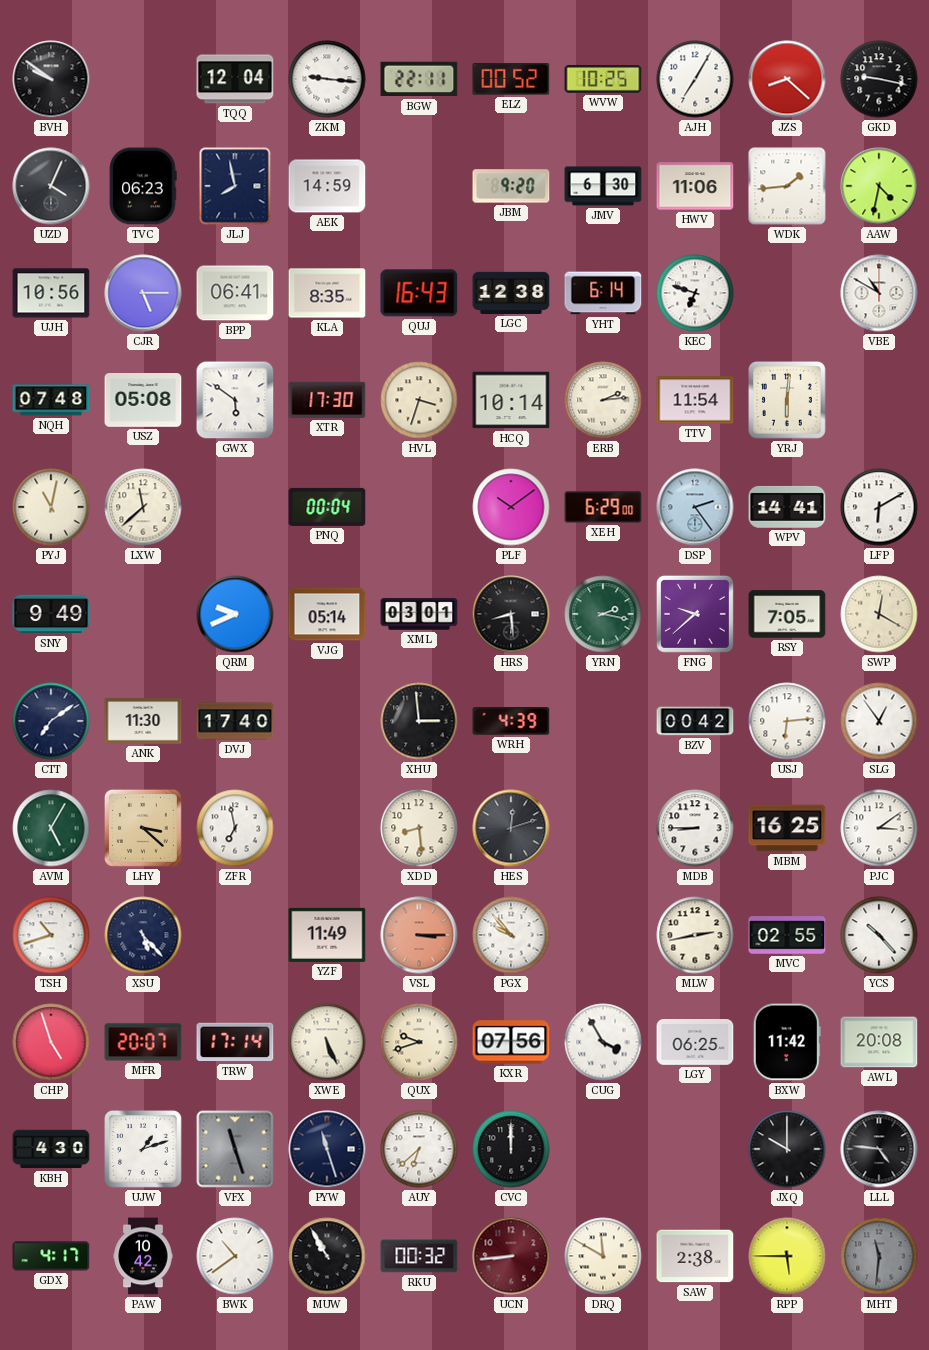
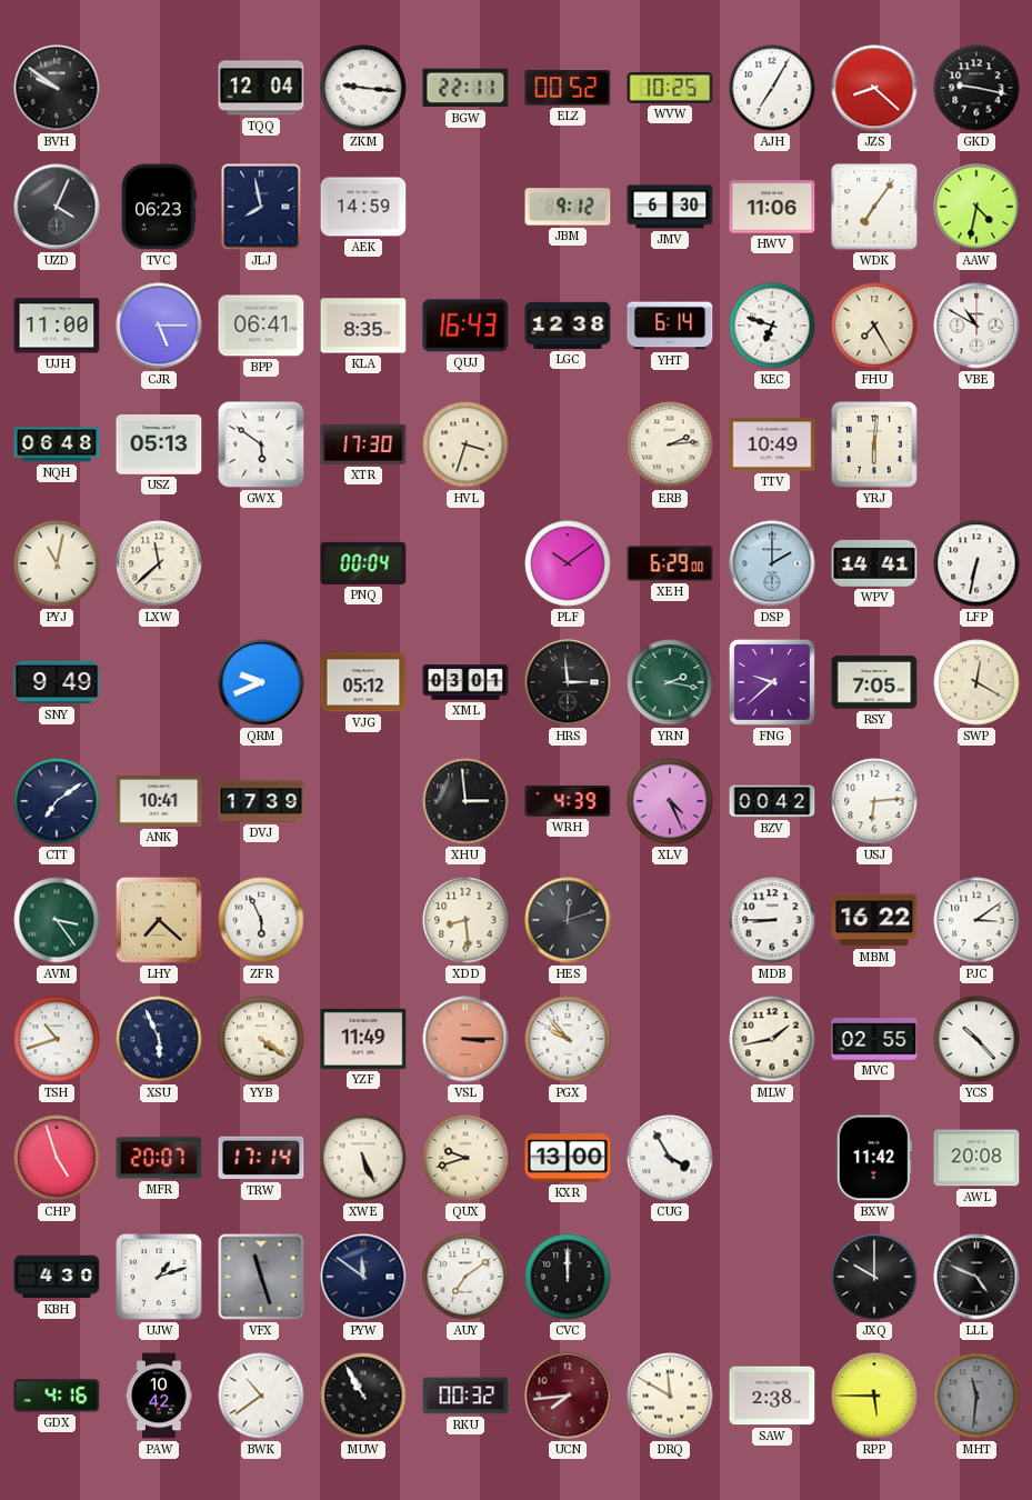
JBM: 9:20 -> 9:12 (568, 207)
WDK: 1:44 -> 7:06 (874, 207)
UJH: 10:56 -> 11:00 (57, 326)
FHU: none -> 7:25 (874, 326)
NQH: 07:48 -> 06:48 (57, 444)
USZ: 05:08 -> 05:13 (159, 444)
HCQ: 10:14 -> none (511, 400)
TTV: 11:54 -> 10:49 (772, 444)
DSP: 2:24 -> 2:00 (772, 563)
LFP: 6:10 -> 6:32 (976, 563)
VJG: 05:14 -> 05:12 (363, 682)
HRS: 8:29 -> 2:59 (568, 682)
ANK: 11:30 -> 10:41 (159, 801)
DVJ: 17:40 -> 17:39 (261, 801)
XLV: none -> 4:26 (670, 801)
SLG: 12:54 -> none (879, 721)
AVM: 5:05 -> 3:24 (57, 920)
LHY: 3:22 -> 7:22 (159, 920)
ZFR: 6:58 -> 5:56 (261, 920)
MBM: 16:25 -> 16:22 (874, 920)
XSU: 5:23 -> 5:56 (159, 1039)
YYB: none -> 4:21 (261, 1039)
MLW: 2:43 -> 1:43 (772, 1039)
KXR: 07:56 -> 13:00 (568, 1158)
LGY: 06:25 -> none (695, 1043)
PYW: 11:27 -> 11:51 (363, 1277)
AUY: 6:38 -> 7:09 (465, 1277)
LLL: 4:46 -> 4:49 (976, 1277)
GDX: 4:17 -> 4:16 (57, 1396)
UCN: 8:44 -> 7:44 (568, 1396)
